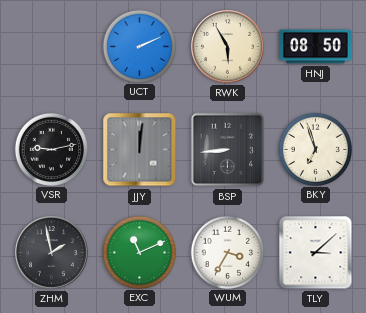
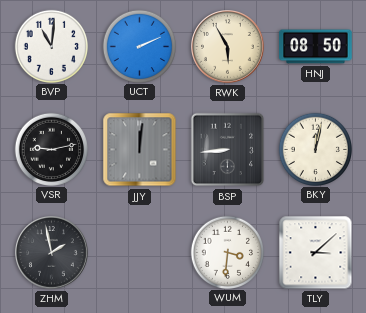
BVP: none -> 11:01 (51, 46)
BKY: 6:57 -> 12:02 (315, 149)
EXC: 11:11 -> none (139, 252)
WUM: 3:35 -> 3:31 (227, 252)
